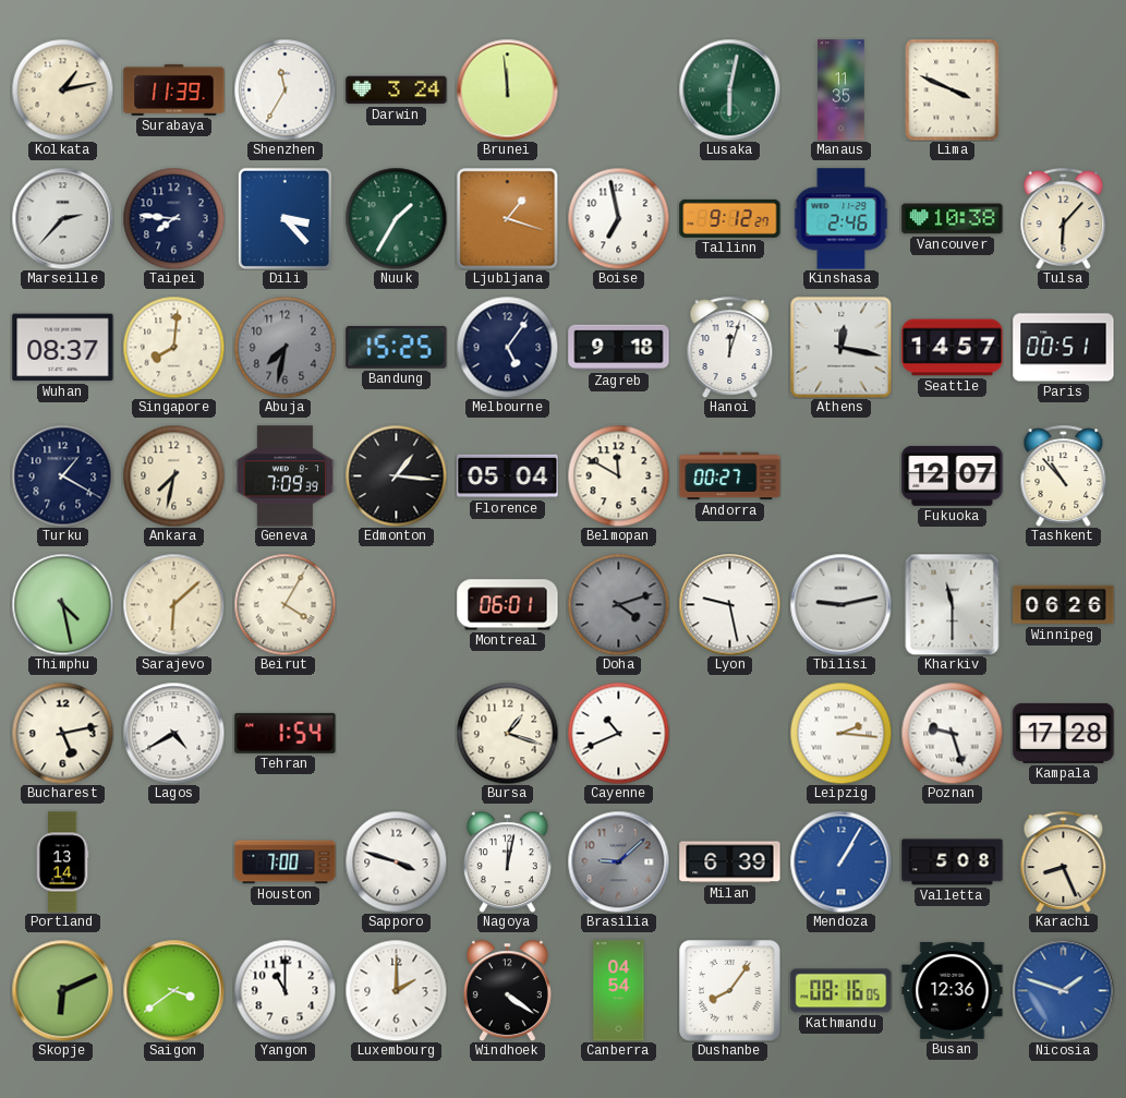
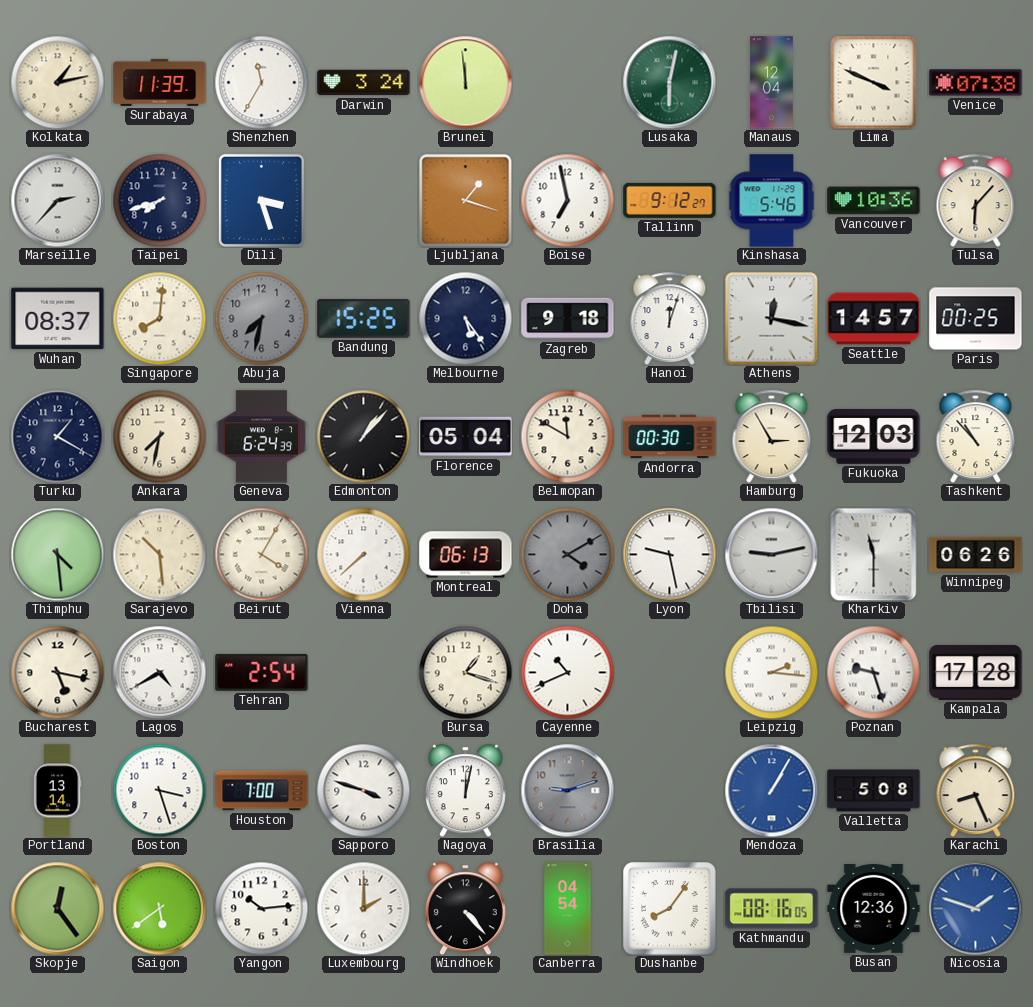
Manaus: 11:35 -> 12:04 (772, 83)
Venice: none -> 07:38 (976, 83)
Taipei: 7:46 -> 7:42 (159, 200)
Dili: 3:23 -> 3:27 (261, 200)
Nuuk: 1:35 -> none (396, 218)
Kinshasa: 2:46 -> 5:46 (772, 201)
Vancouver: 10:38 -> 10:36 (874, 201)
Melbourne: 5:06 -> 5:24 (465, 318)
Paris: 00:51 -> 00:25 (976, 319)
Geneva: 7:09 -> 6:24 (262, 437)
Edmonton: 1:16 -> 1:07 (363, 436)
Andorra: 00:27 -> 00:30 (670, 437)
Hamburg: none -> 2:55 (772, 436)
Fukuoka: 12:07 -> 12:03 (874, 436)
Thimphu: 4:28 -> 4:29 (57, 554)
Sarajevo: 6:08 -> 10:29 (159, 554)
Vienna: none -> 7:38 (363, 554)
Montreal: 06:01 -> 06:13 (466, 555)
Doha: 4:12 -> 4:10 (567, 554)
Bucharest: 5:13 -> 5:17 (57, 672)
Tehran: 1:54 -> 2:54 (262, 672)
Boston: none -> 3:27 (159, 790)
Brasilia: 9:08 -> 9:12 (567, 790)
Milan: 6:39 -> none (730, 862)
Skopje: 6:11 -> 12:24 (57, 908)
Saigon: 3:39 -> 5:39 (159, 908)
Yangon: 11:00 -> 10:14 (261, 908)
Windhoek: 4:21 -> 4:23 (465, 908)
